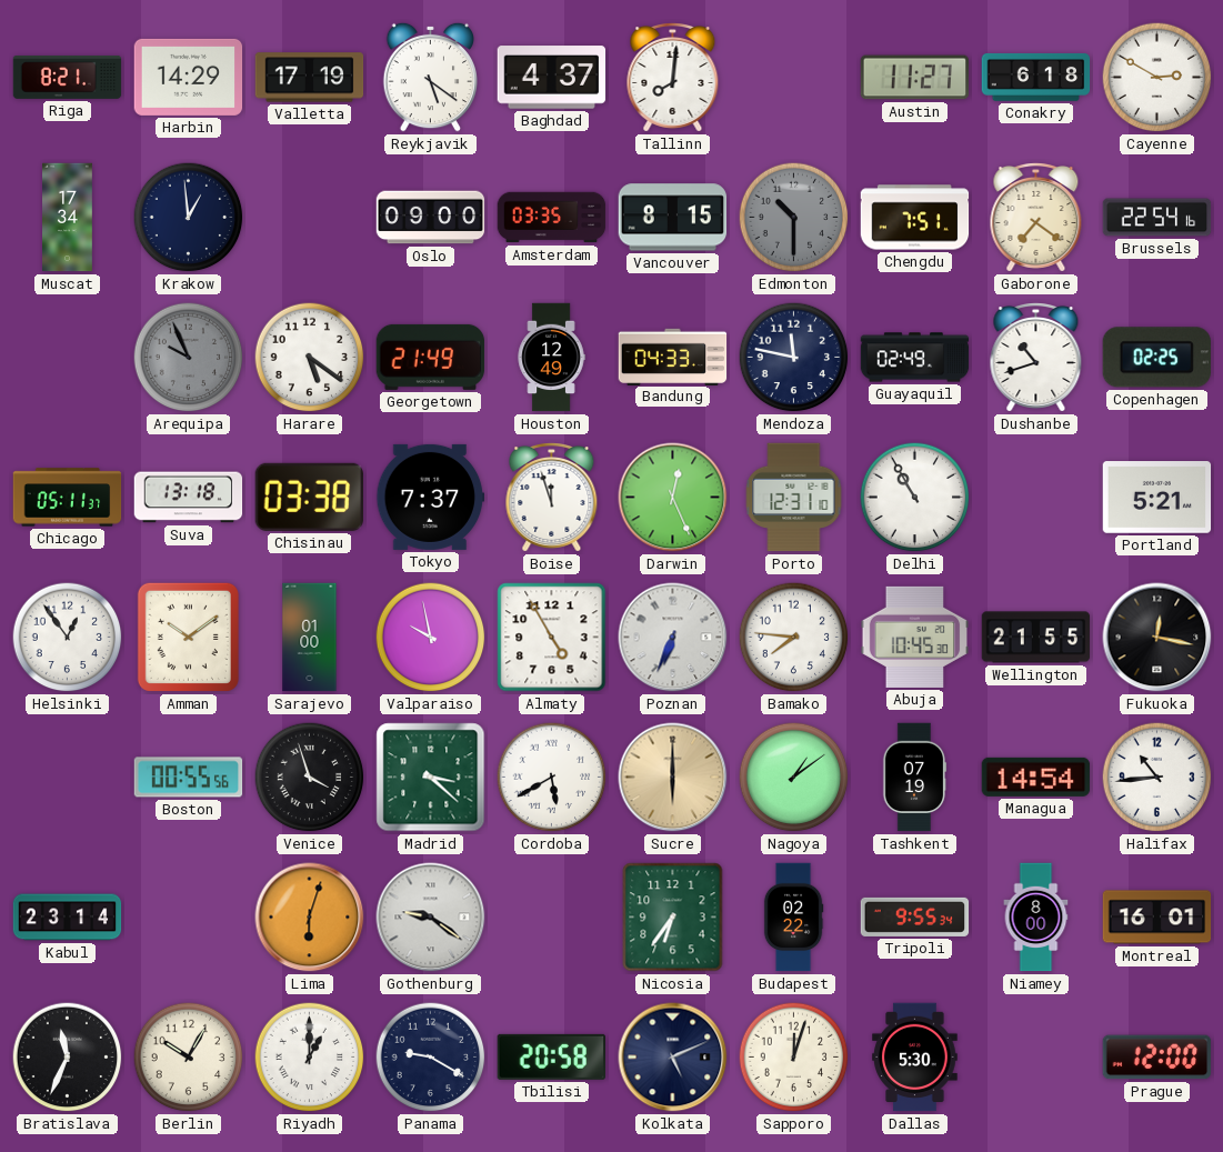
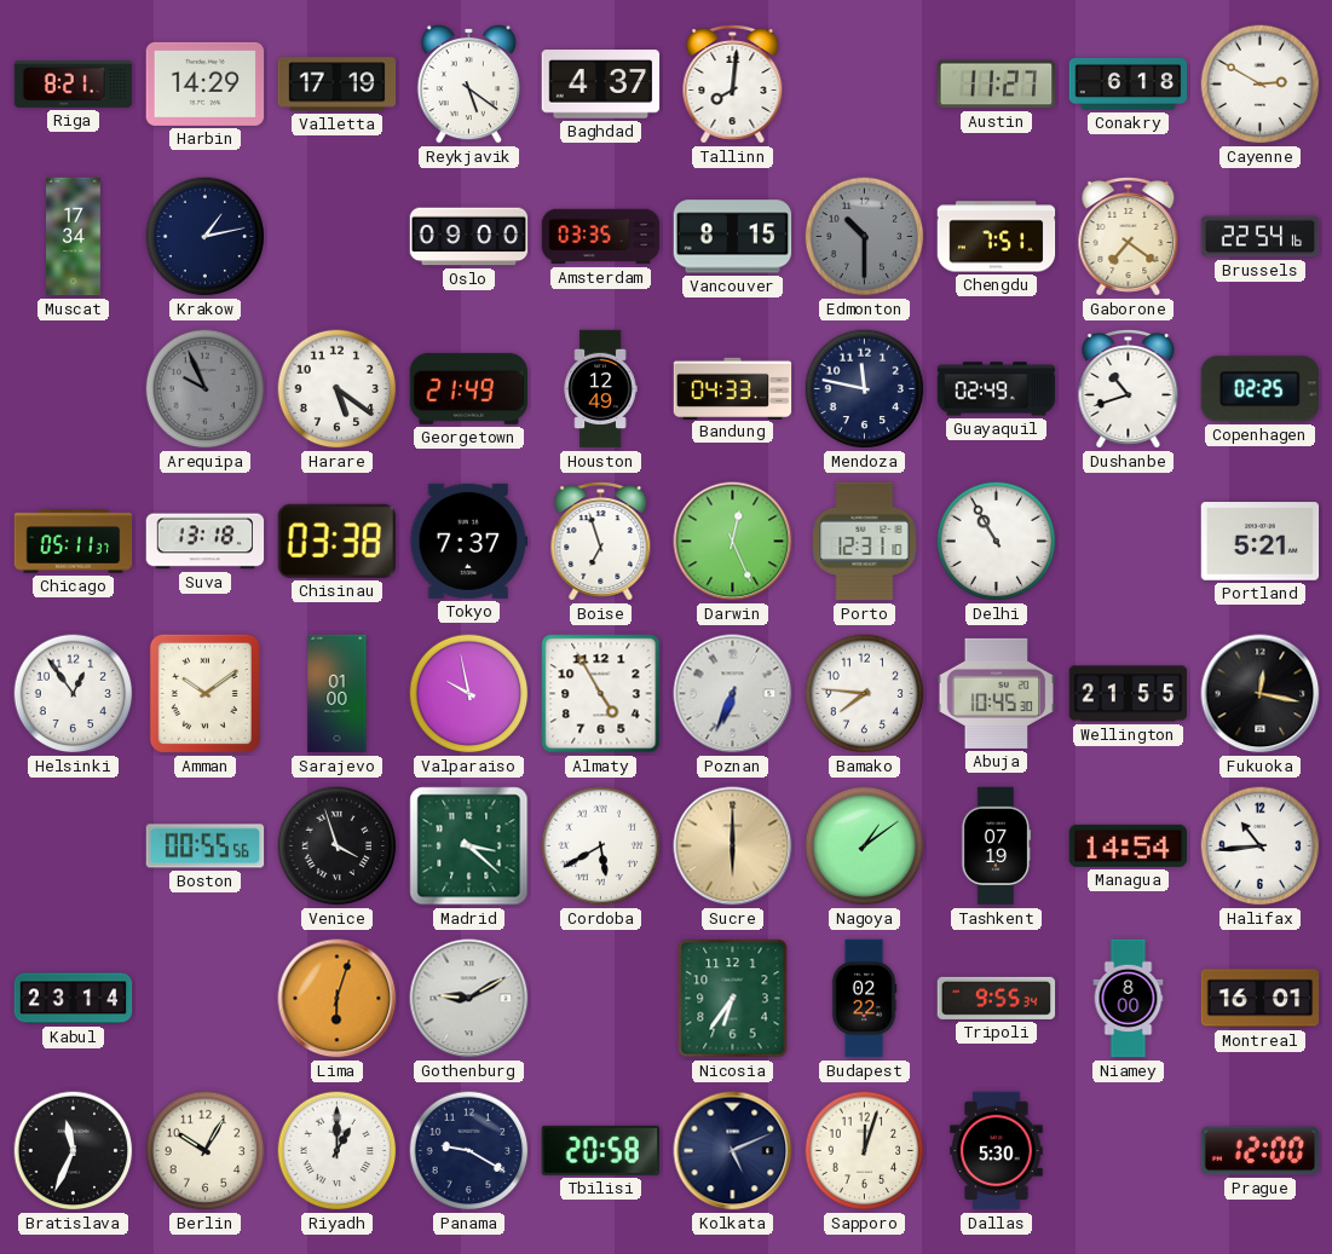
Krakow: 12:59 -> 1:13 (206, 237)
Boise: 11:57 -> 6:57 (601, 542)
Gothenburg: 9:21 -> 9:10 (469, 999)
